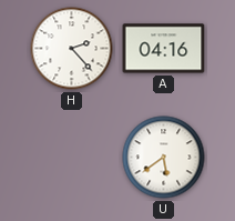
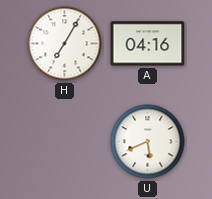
H: 2:23 -> 7:05 (65, 44)
U: 5:39 -> 5:41 (148, 142)
